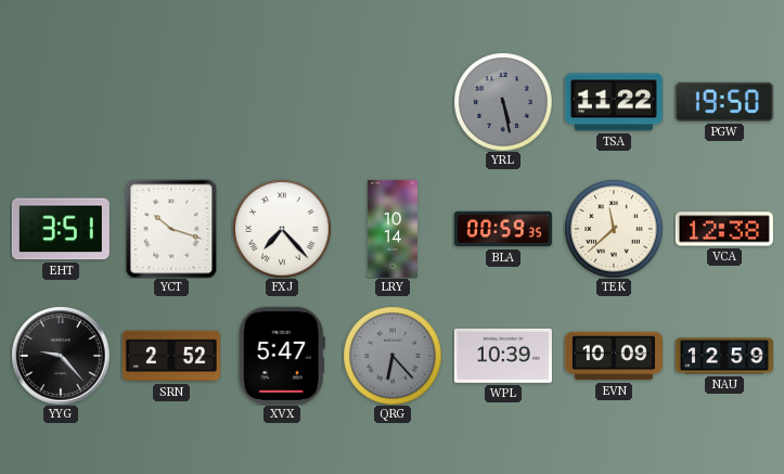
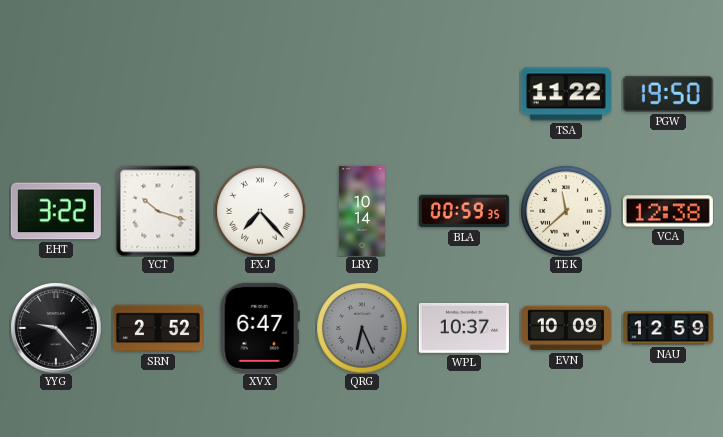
YRL: 5:28 -> none (503, 102)
EHT: 3:51 -> 3:22 (56, 211)
XVX: 5:47 -> 6:47 (260, 328)
QRG: 6:23 -> 6:26 (362, 328)
WPL: 10:39 -> 10:37 (464, 328)
